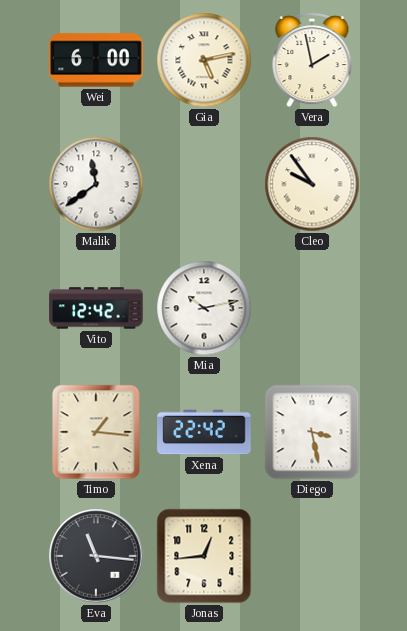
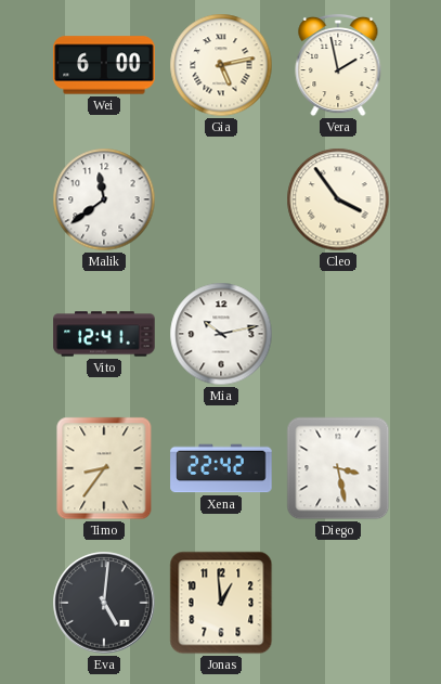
Cleo: 9:54 -> 3:54 (338, 199)
Vito: 12:42 -> 12:41 (104, 334)
Timo: 1:16 -> 8:36 (104, 468)
Eva: 11:16 -> 5:01 (104, 603)
Jonas: 12:44 -> 12:59 (221, 603)
